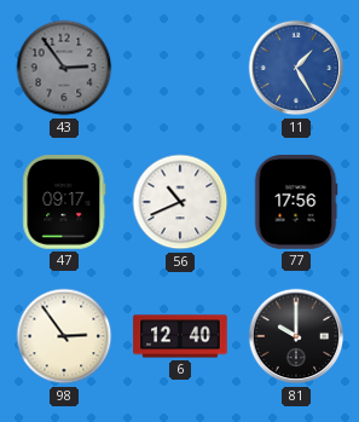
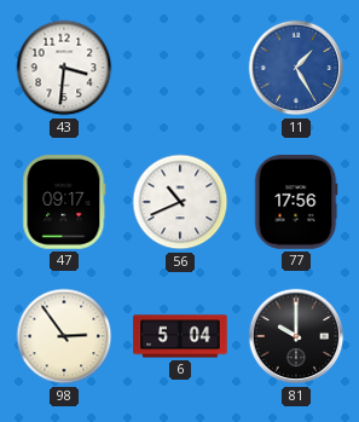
43: 2:54 -> 3:31 (64, 68)
43 dial: grey -> white (64, 68)
6: 12:40 -> 5:04 (180, 336)
